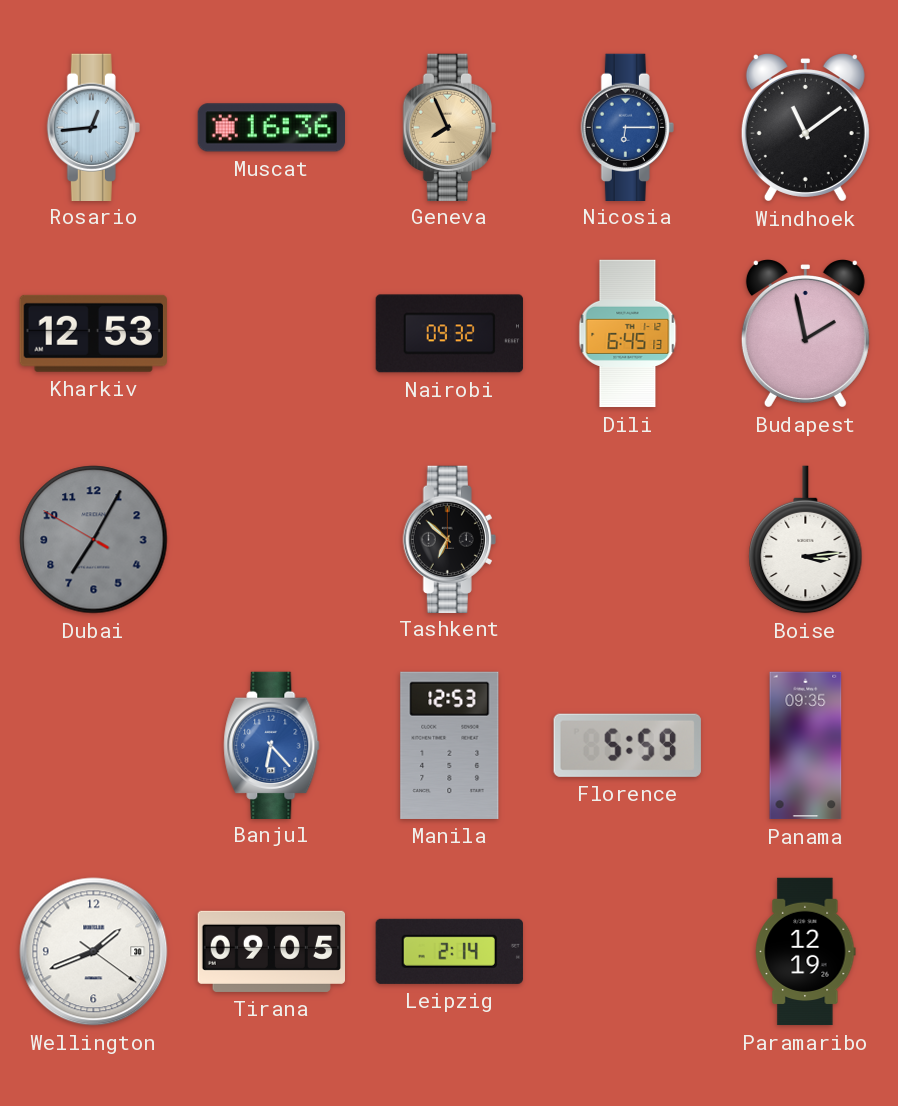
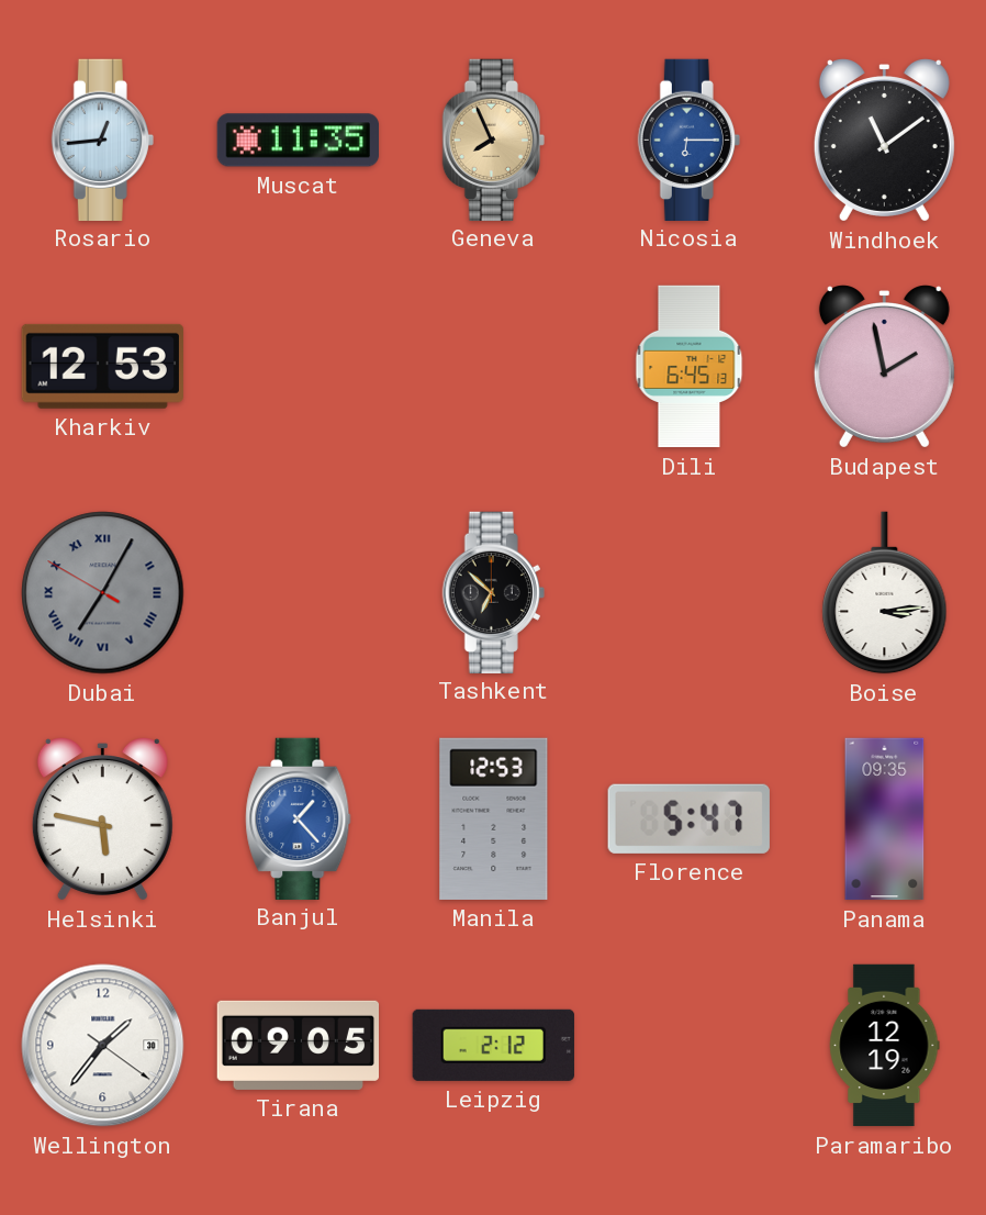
Muscat: 16:36 -> 11:35 (298, 141)
Nairobi: 09:32 -> none (449, 334)
Dubai numerals: Arabic -> Roman (103, 593)
Helsinki: none -> 5:47 (102, 820)
Banjul: 6:23 -> 1:23 (299, 818)
Florence: 5:59 -> 5:47 (688, 818)
Wellington: 1:41 -> 1:36 (103, 1046)
Leipzig: 2:14 -> 2:12 (493, 1045)
